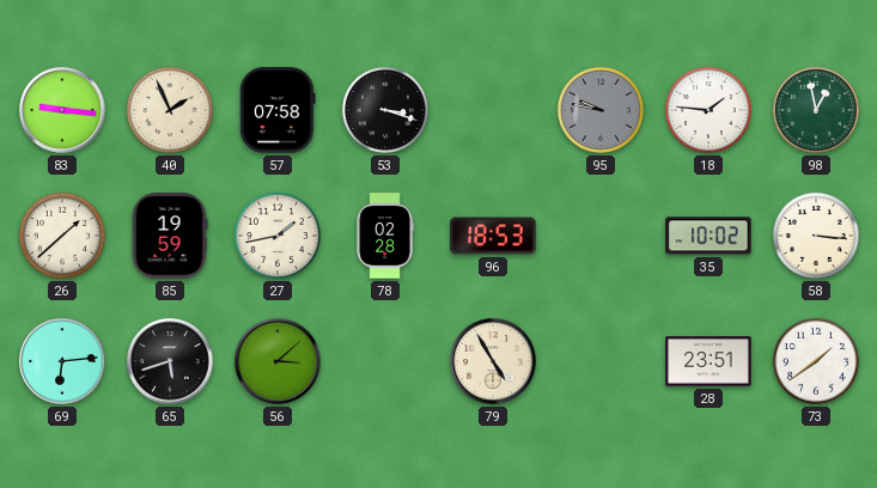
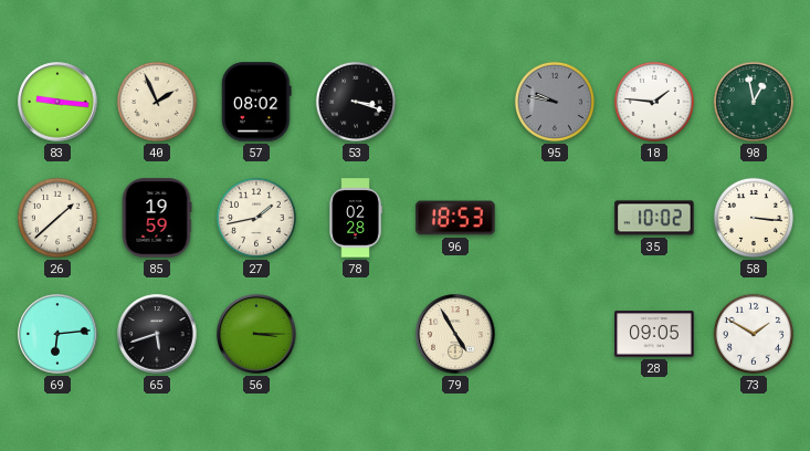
57: 07:58 -> 08:02 (256, 102)
56: 3:08 -> 3:15 (256, 334)
28: 23:51 -> 09:05 (654, 334)
73: 1:39 -> 1:50 (754, 334)
